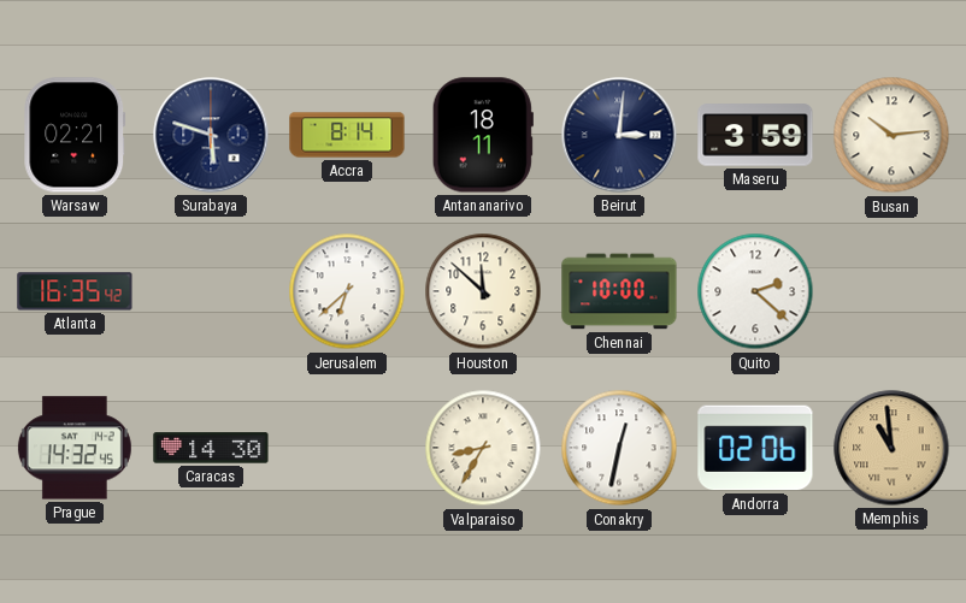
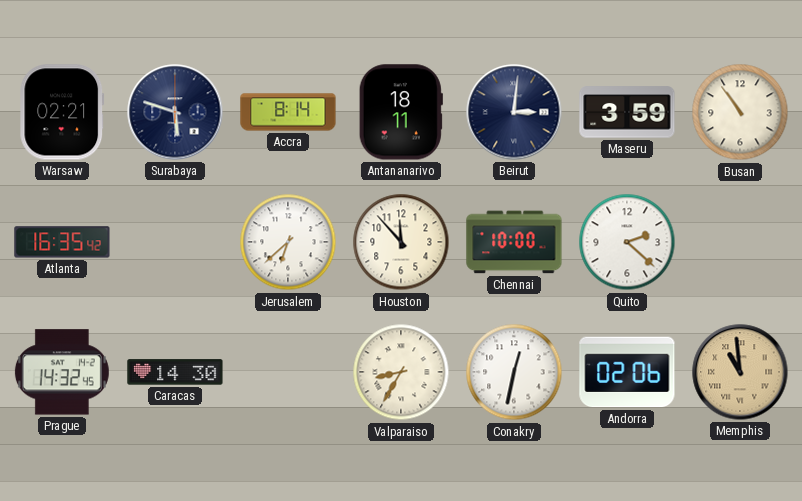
Busan: 10:14 -> 10:54 (740, 112)
Houston: 11:52 -> 11:53 (401, 242)
